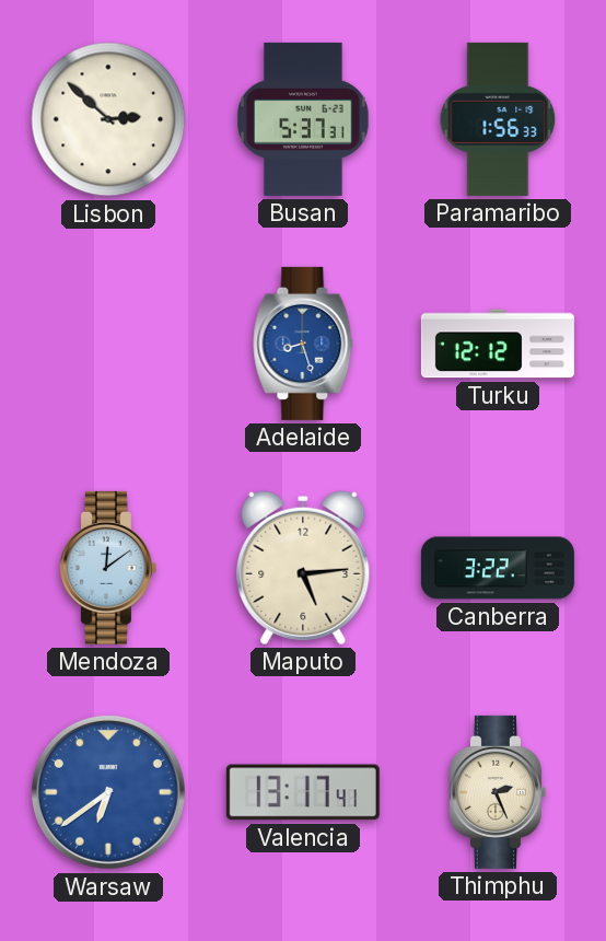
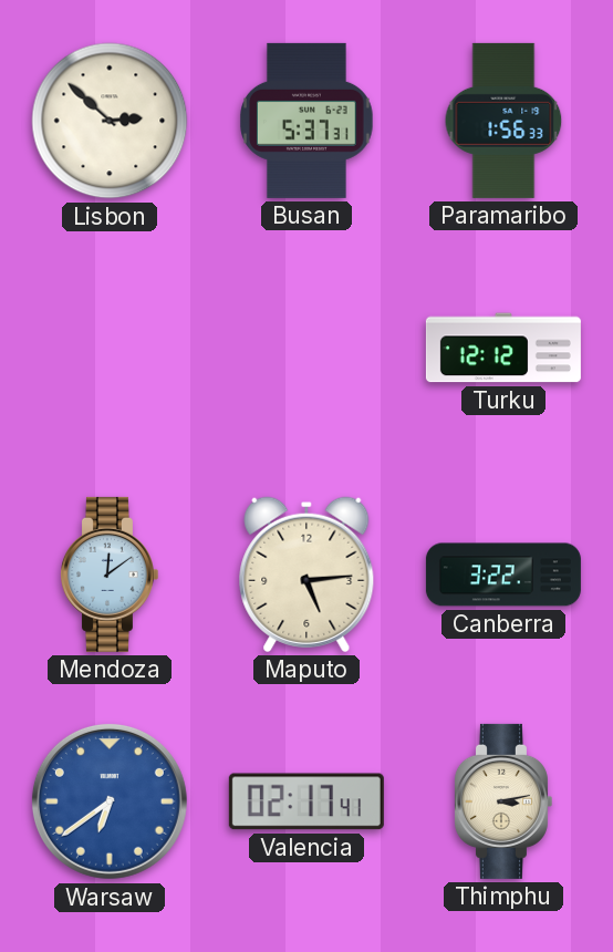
Adelaide: 8:27 -> none (303, 344)
Valencia: 13:17 -> 02:17 (306, 801)
Thimphu: 2:26 -> 3:13 (502, 801)
